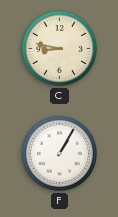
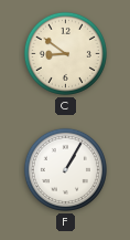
C: 8:47 -> 8:51 (65, 53)
